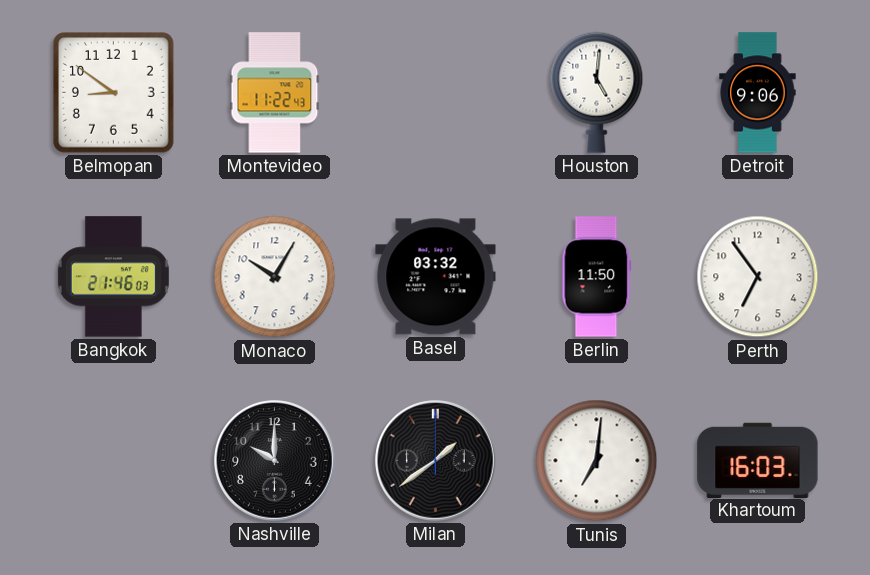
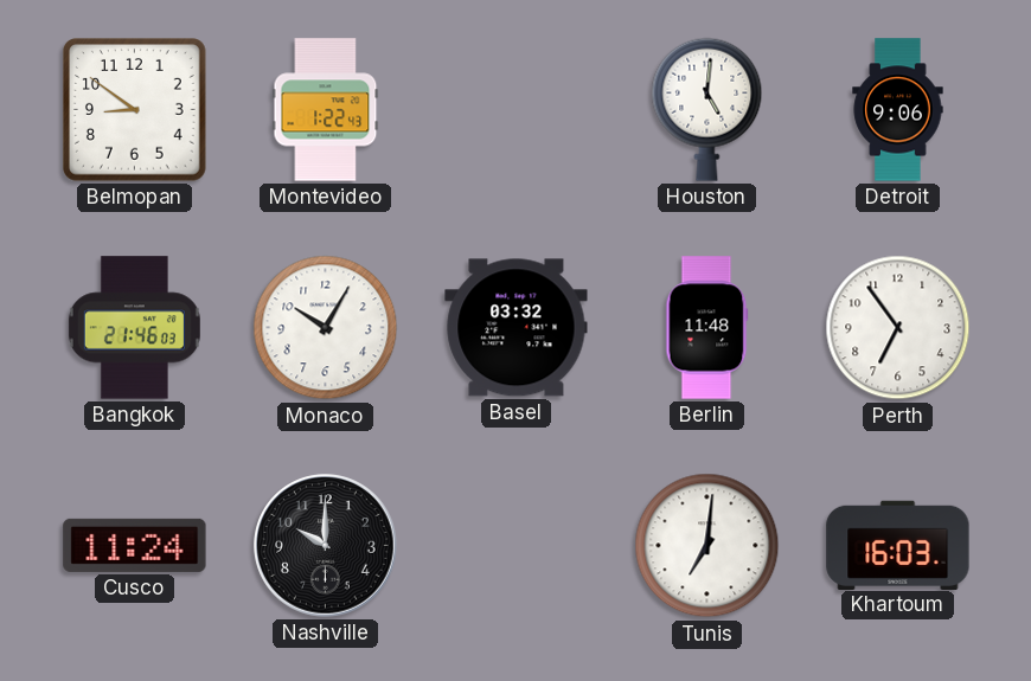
Montevideo: 11:22 -> 1:22 (326, 110)
Berlin: 11:50 -> 11:48 (707, 328)
Cusco: none -> 11:24 (135, 545)
Milan: 1:39 -> none (436, 461)
